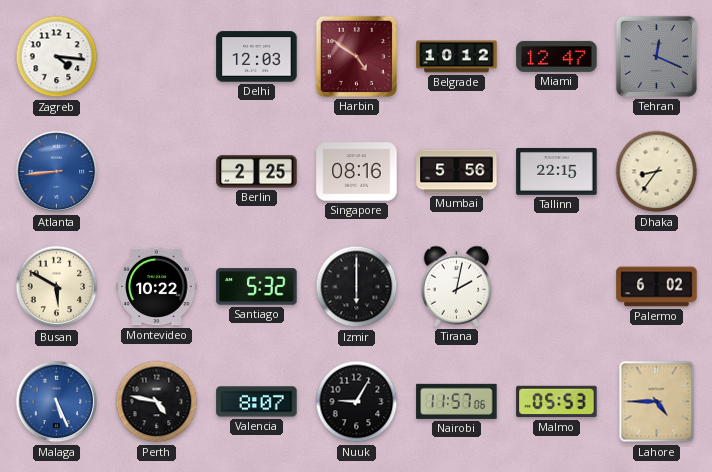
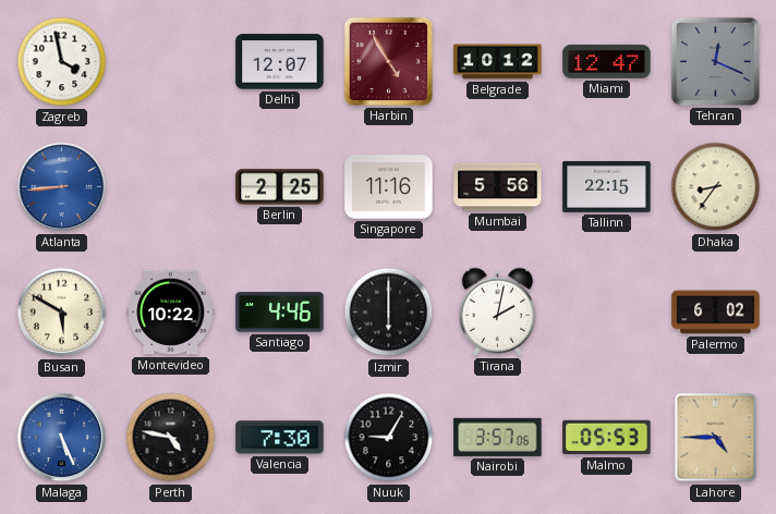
Zagreb: 4:16 -> 3:58 (62, 62)
Delhi: 12:03 -> 12:07 (280, 62)
Harbin: 4:51 -> 4:55 (388, 61)
Singapore: 08:16 -> 11:16 (389, 187)
Santiago: 5:32 -> 4:46 (280, 313)
Valencia: 8:07 -> 7:30 (280, 438)
Nairobi: 11:57 -> 3:57 (498, 437)
